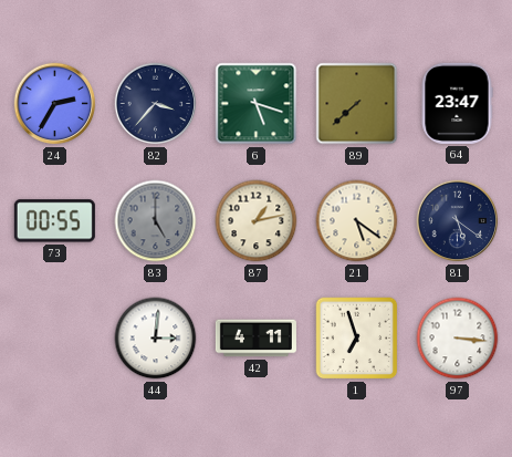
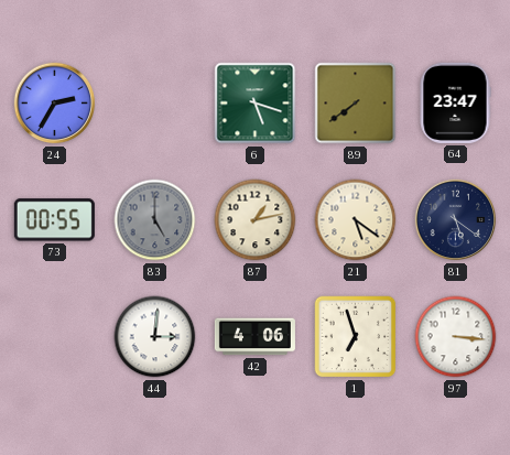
82: 3:37 -> none (156, 104)
89: 7:38 -> 7:39 (356, 104)
42: 4:11 -> 4:06 (254, 337)
